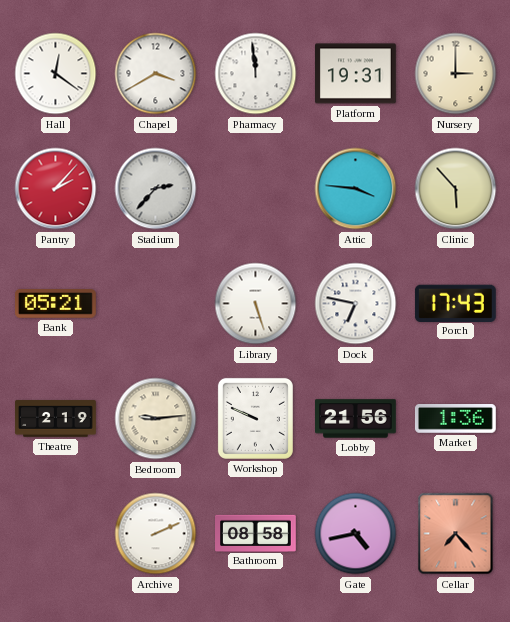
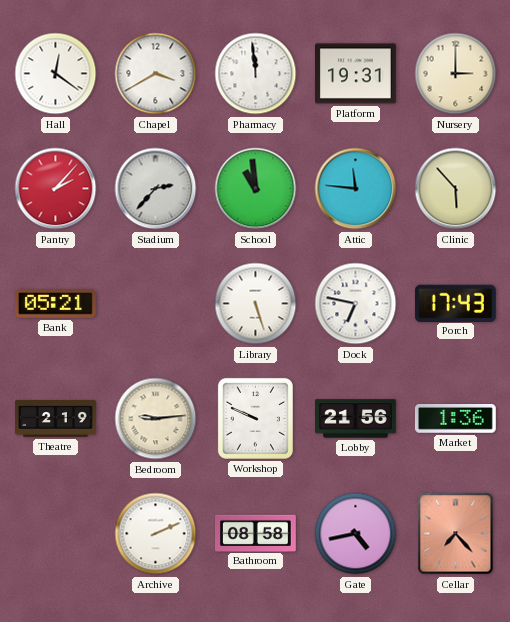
School: none -> 10:59 (256, 189)
Attic: 3:46 -> 11:46 (356, 189)
